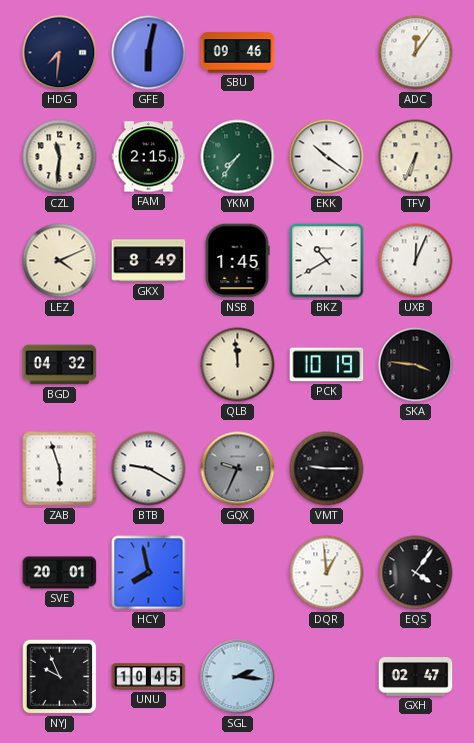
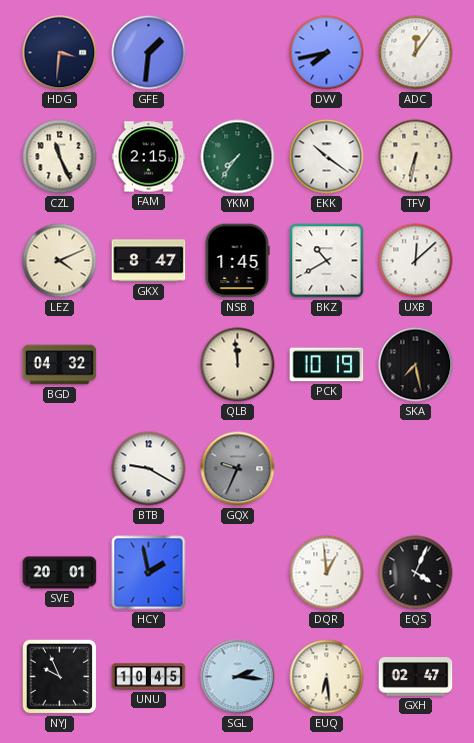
HDG: 7:31 -> 3:31 (60, 53)
GFE: 6:02 -> 1:31 (149, 53)
SBU: 09:46 -> none (238, 53)
DVV: none -> 7:43 (327, 53)
CZL: 11:31 -> 11:26 (60, 157)
TFV: 6:34 -> 6:32 (416, 157)
GKX: 8:49 -> 8:47 (149, 261)
UXB: 12:04 -> 12:08 (416, 261)
SKA: 3:46 -> 7:28 (416, 365)
ZAB: 5:57 -> none (60, 469)
VMT: 9:15 -> none (327, 469)
HCY: 7:58 -> 1:58 (149, 573)
EQS: 4:06 -> 4:04 (416, 573)
EUQ: none -> 6:29 (327, 677)
